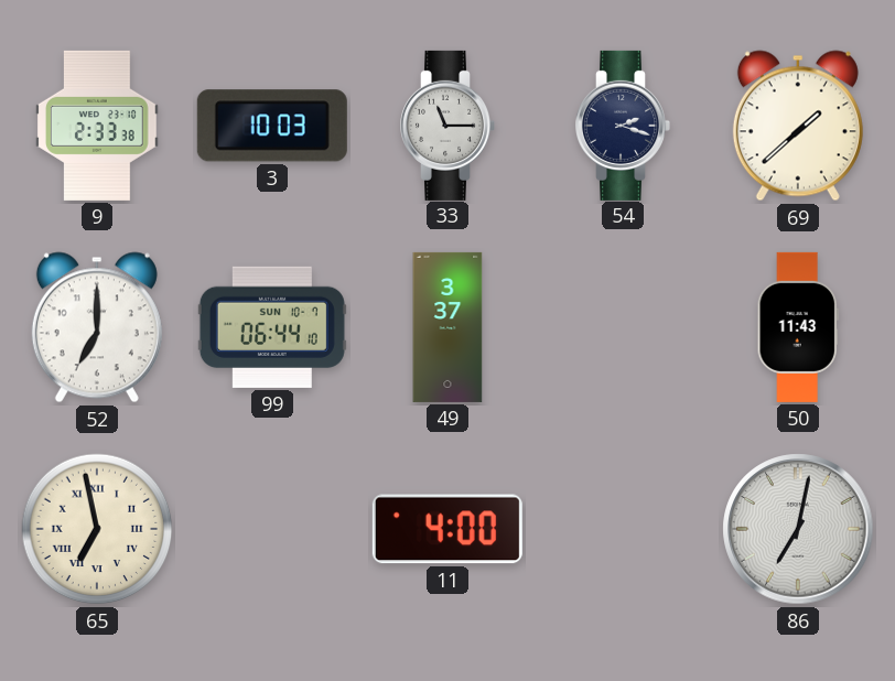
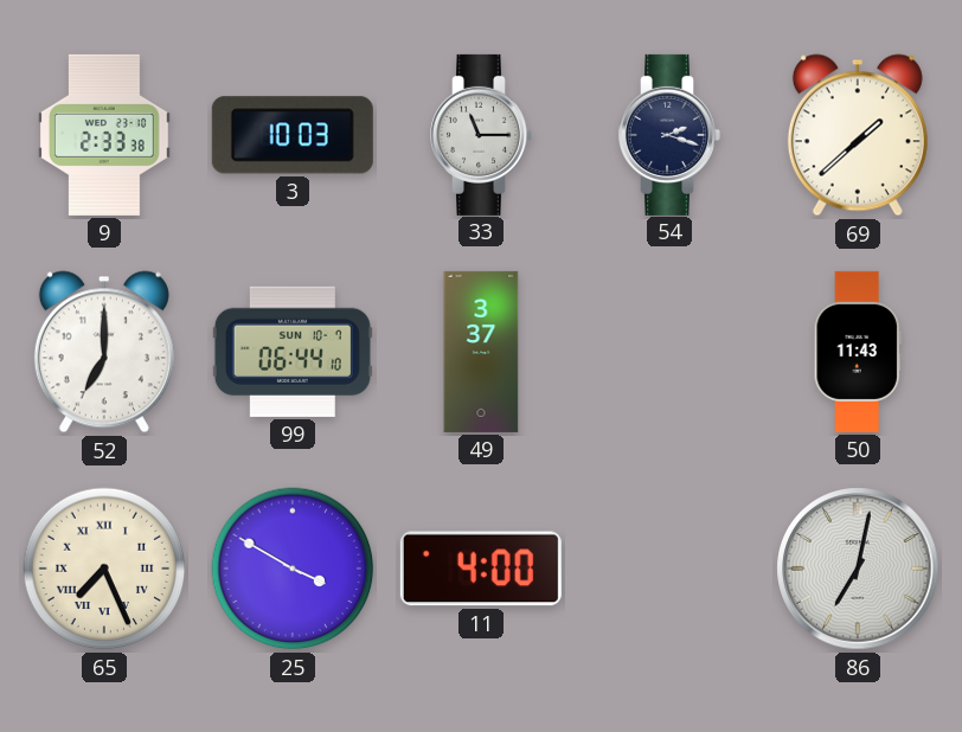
65: 6:58 -> 7:26 (104, 569)
25: none -> 3:50 (293, 569)
